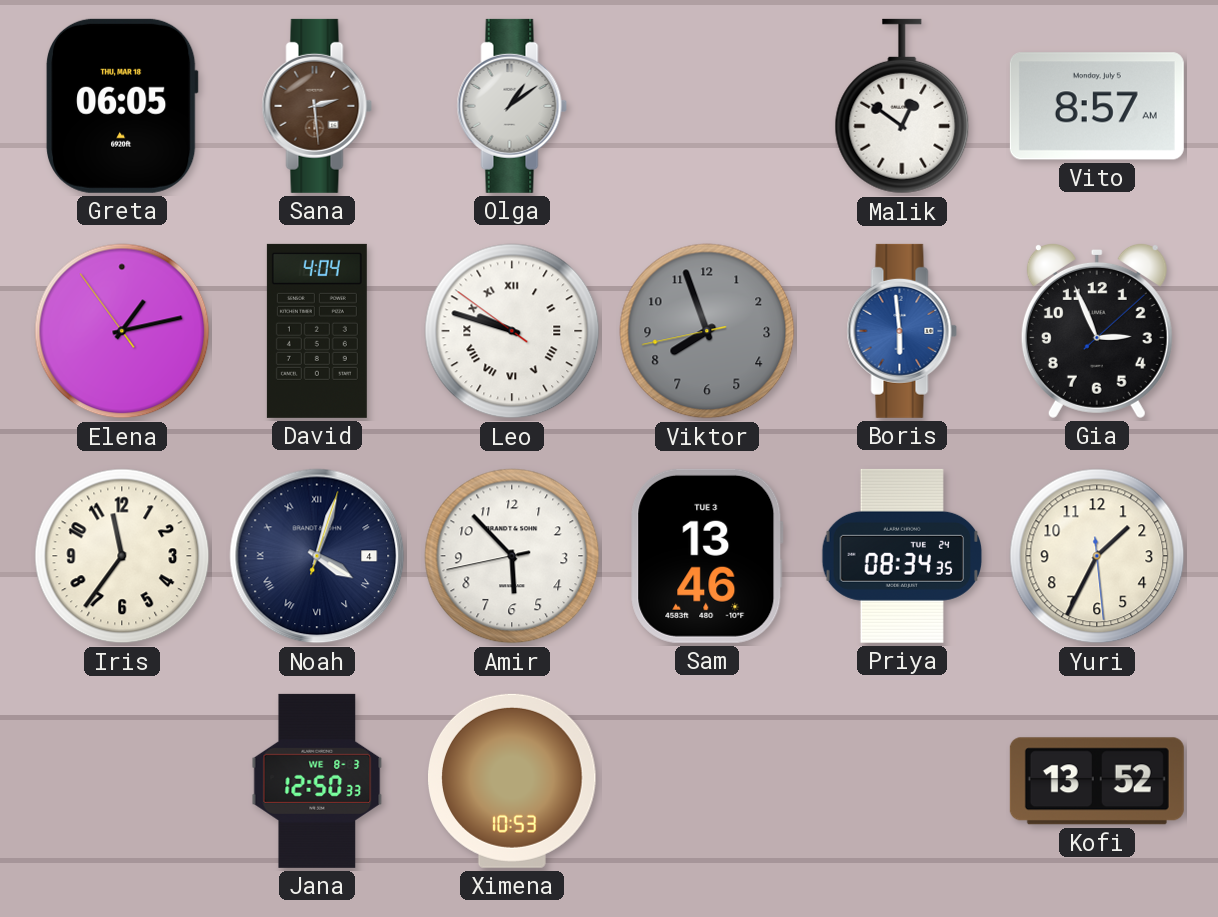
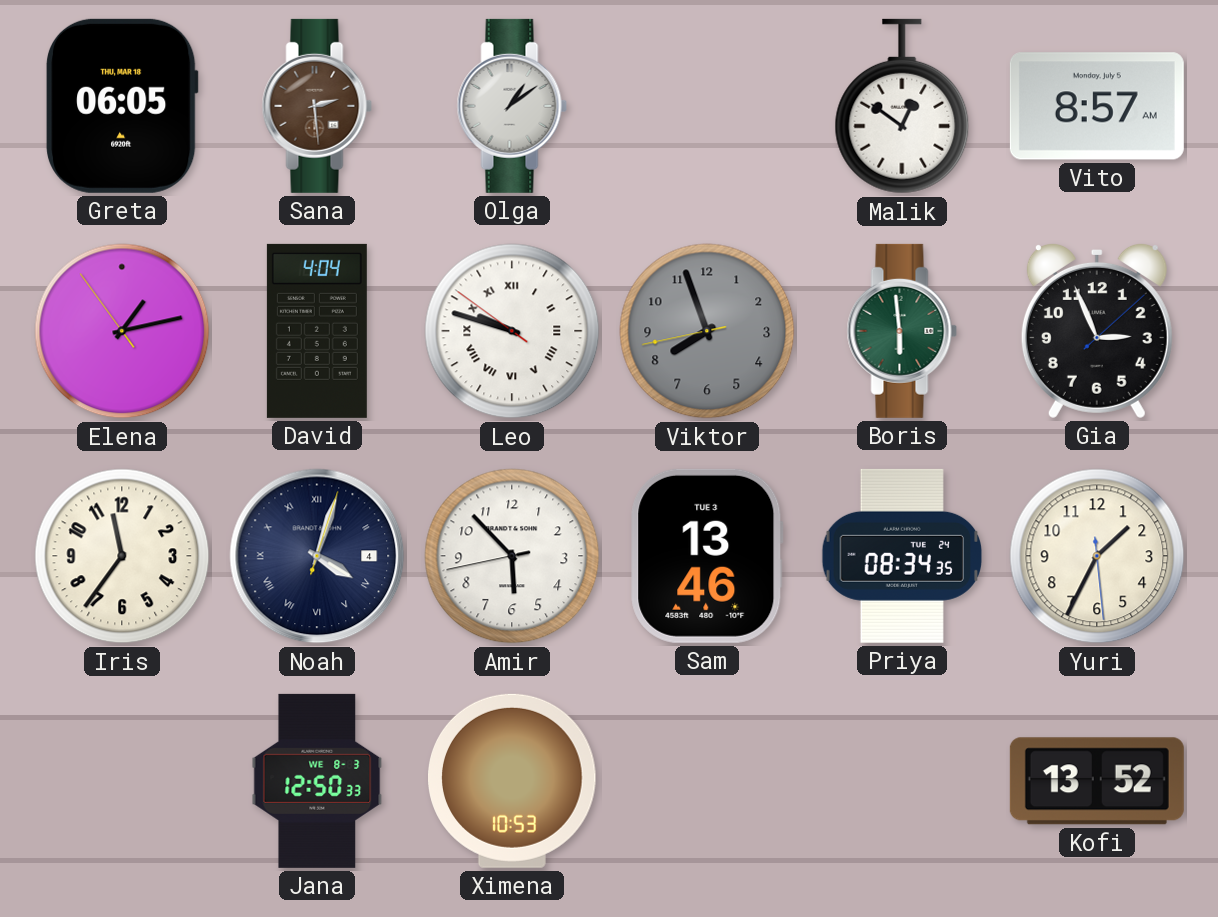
Boris dial: blue -> green (902, 331)
